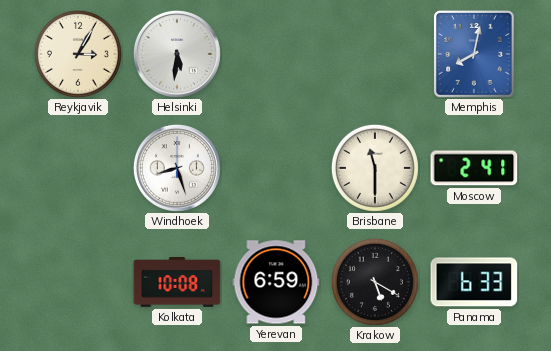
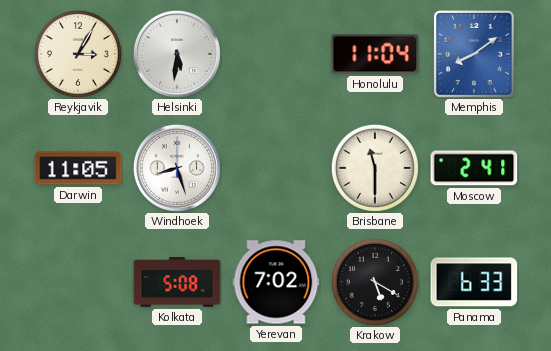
Honolulu: none -> 11:04 (375, 54)
Memphis: 8:02 -> 8:09 (474, 55)
Darwin: none -> 11:05 (78, 168)
Kolkata: 10:08 -> 5:08 (177, 283)
Yerevan: 6:59 -> 7:02 (276, 282)
